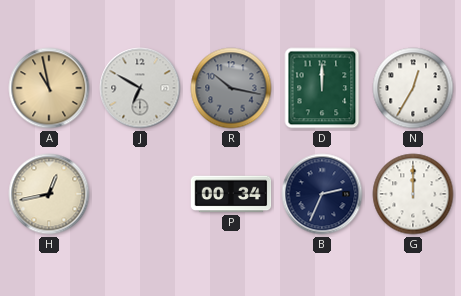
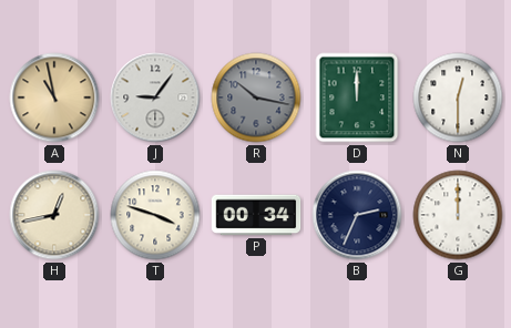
J: 6:50 -> 9:06 (155, 98)
N: 12:35 -> 12:30 (458, 98)
T: none -> 3:48 (155, 215)
